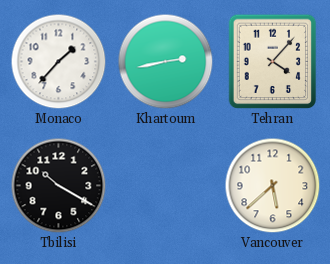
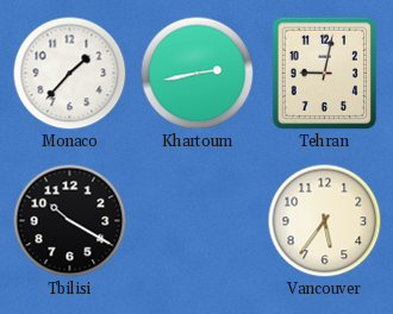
Tehran: 4:07 -> 9:02 (325, 74)
Vancouver: 5:38 -> 5:36 (325, 221)
